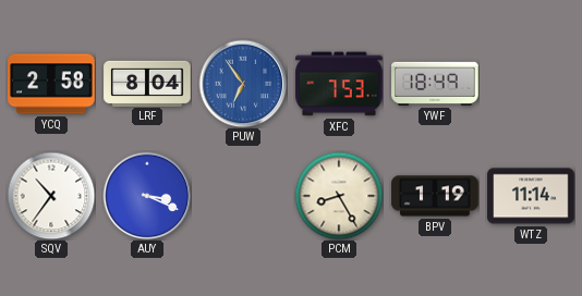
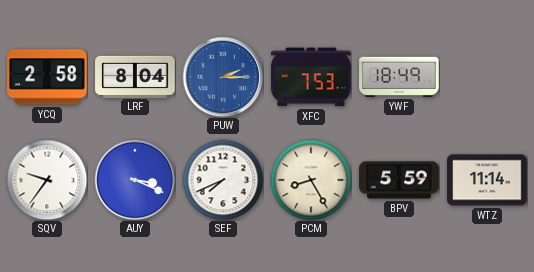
PUW: 6:54 -> 2:15 (223, 77)
SQV: 10:36 -> 9:36 (47, 180)
SEF: none -> 7:41 (223, 180)
BPV: 1:19 -> 5:59 (399, 180)
